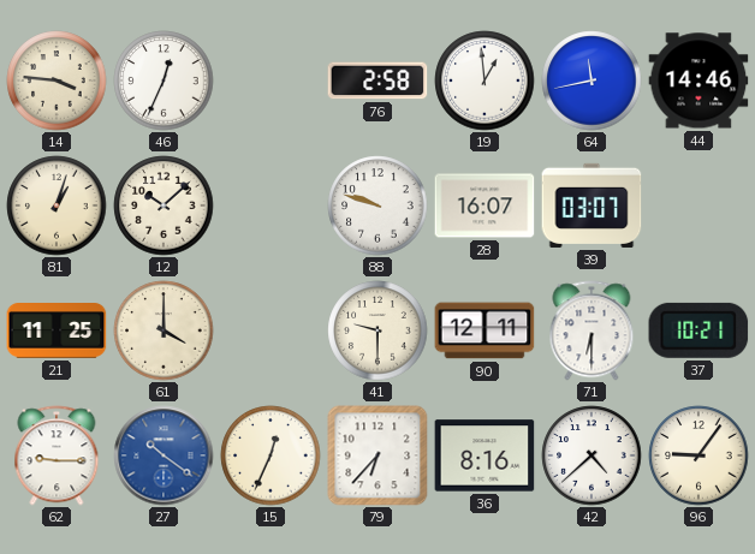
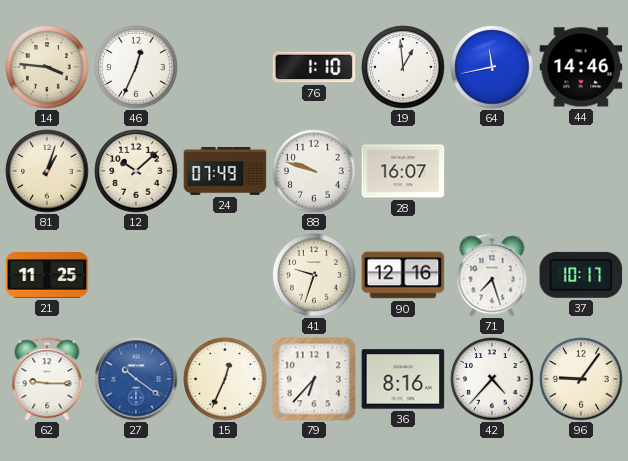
76: 2:58 -> 1:10 (314, 67)
24: none -> 07:49 (225, 171)
39: 03:07 -> none (591, 205)
61: 4:00 -> none (164, 330)
41: 9:30 -> 9:33 (314, 275)
90: 12:11 -> 12:16 (403, 275)
71: 6:30 -> 7:27 (492, 275)
37: 10:21 -> 10:17 (581, 275)
42: 4:38 -> 4:37 (492, 379)
